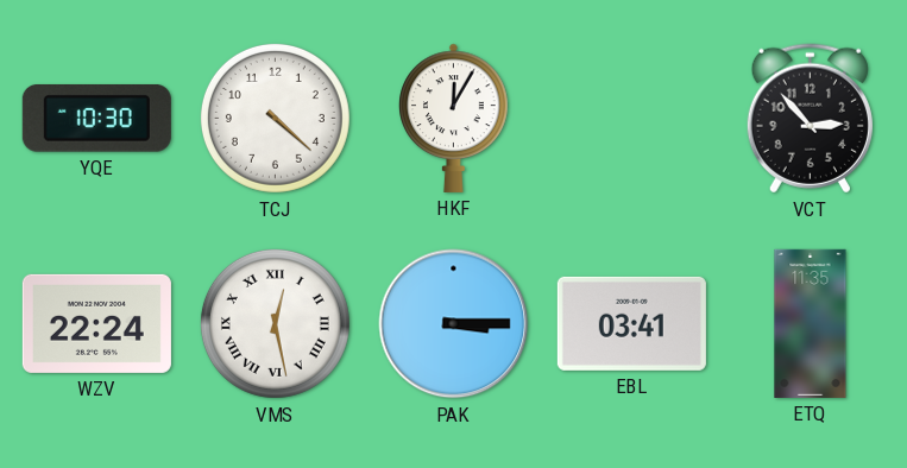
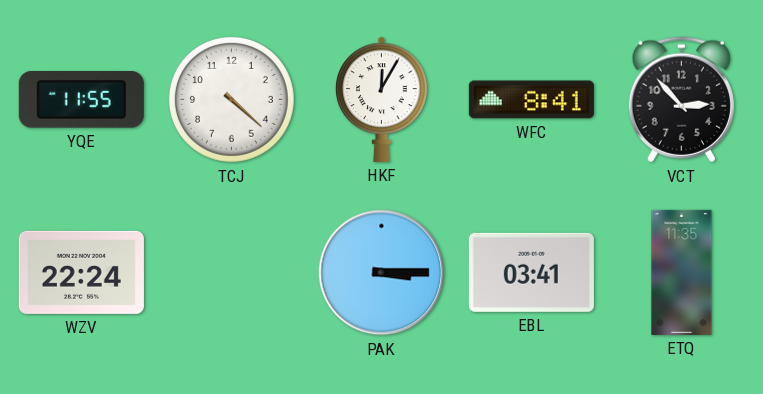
YQE: 10:30 -> 11:55 (81, 100)
WFC: none -> 8:41 (531, 100)
VMS: 12:28 -> none (275, 323)
